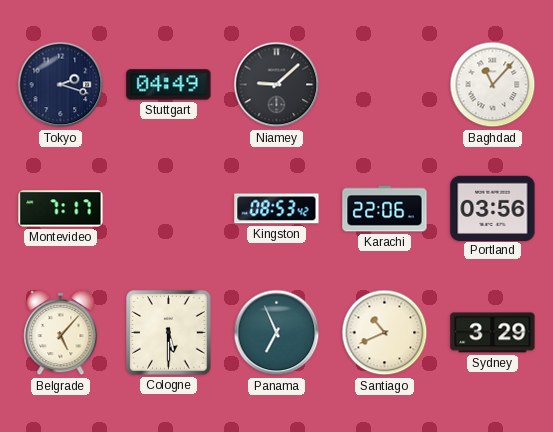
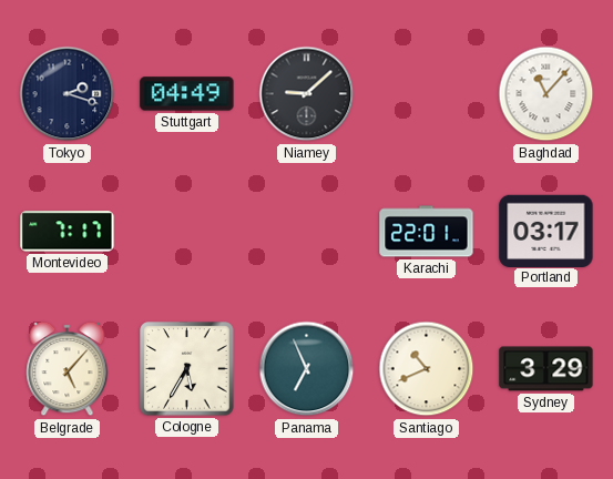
Kingston: 08:53 -> none (277, 209)
Karachi: 22:06 -> 22:01 (427, 232)
Portland: 03:56 -> 03:17 (546, 231)
Cologne: 5:30 -> 5:35 (187, 369)
